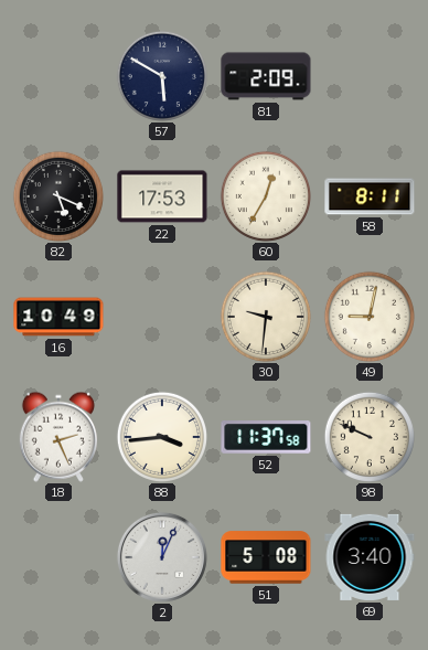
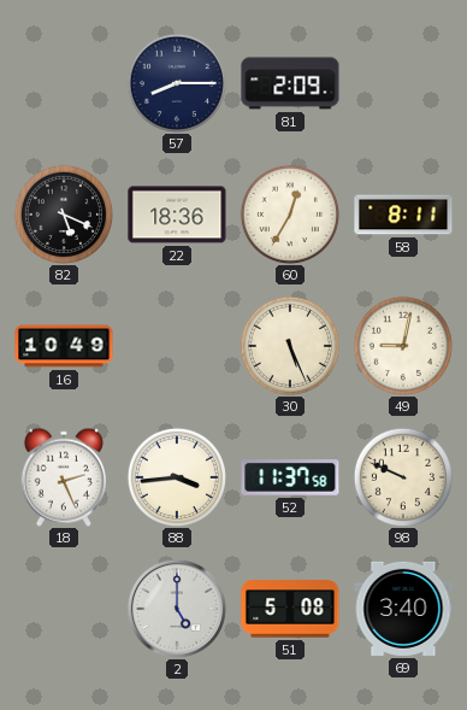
57: 5:50 -> 8:15 (176, 82)
22: 17:53 -> 18:36 (177, 215)
30: 9:31 -> 5:26 (289, 345)
2: 12:04 -> 5:00 (177, 609)
